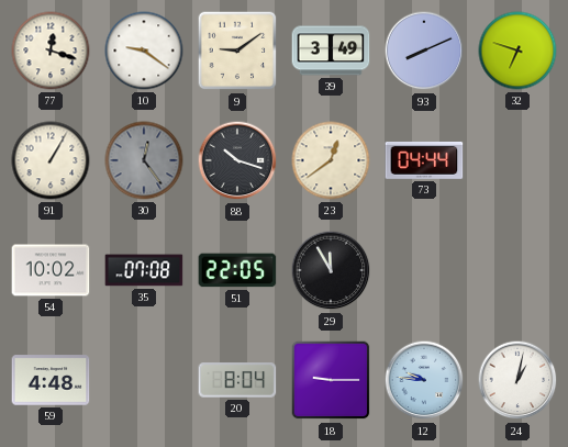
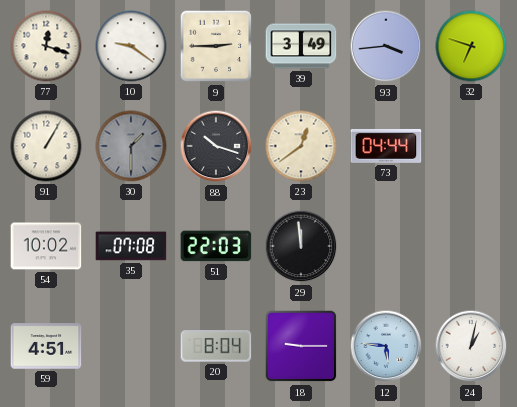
9: 9:09 -> 2:45 (216, 46)
93: 8:11 -> 3:44 (386, 46)
30: 12:24 -> 1:30 (131, 146)
51: 22:05 -> 22:03 (216, 246)
29: 11:55 -> 11:59 (301, 246)
59: 4:48 -> 4:51 (46, 346)
12: 9:46 -> 5:46 (386, 346)
